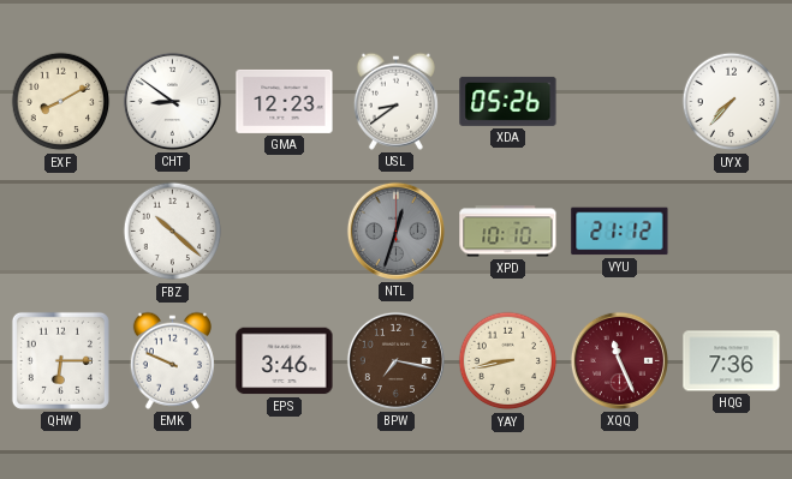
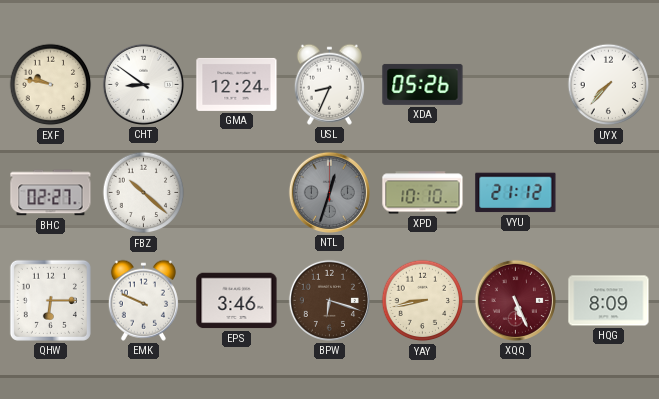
EXF: 8:10 -> 9:47 (51, 85)
GMA: 12:23 -> 12:24 (237, 84)
USL: 8:39 -> 8:34 (329, 84)
BHC: none -> 02:27 (51, 193)
BPW: 7:17 -> 6:18 (329, 300)
XQQ: 11:26 -> 5:26 (515, 300)
HQG: 7:36 -> 8:09 (609, 301)
